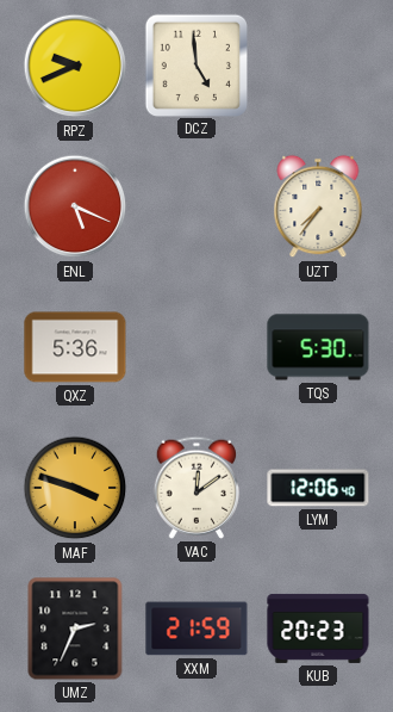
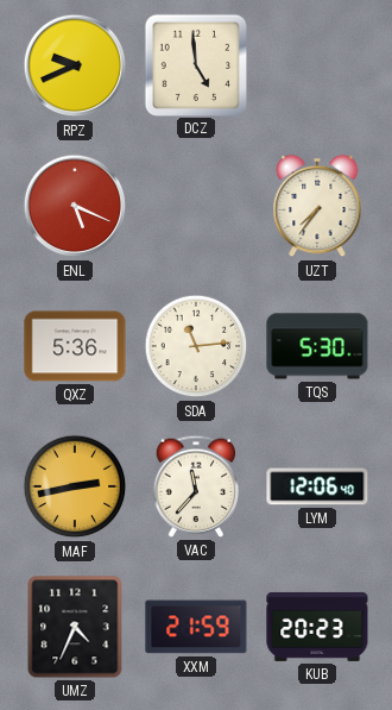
SDA: none -> 11:14 (196, 346)
MAF: 3:48 -> 2:43 (75, 486)
VAC: 12:09 -> 11:37 (196, 486)
UMZ: 2:34 -> 4:34 (75, 627)
